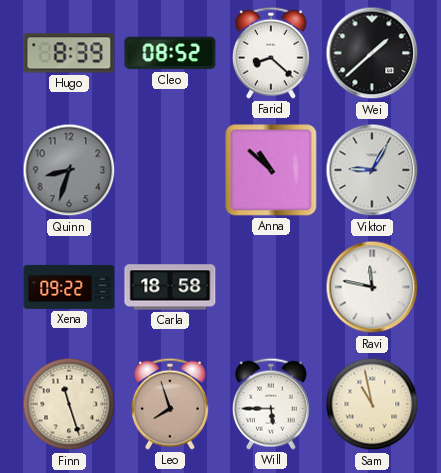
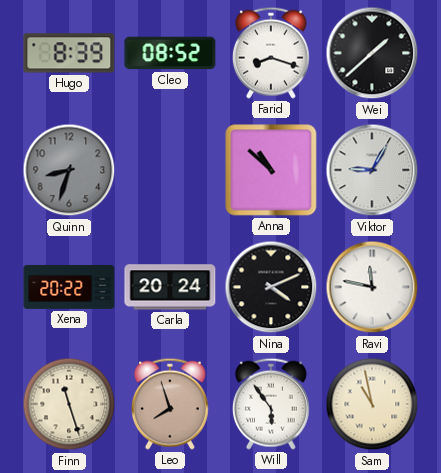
Farid: 8:22 -> 8:18 (271, 53)
Xena: 09:22 -> 20:22 (69, 287)
Carla: 18:58 -> 20:24 (170, 287)
Nina: none -> 4:11 (271, 287)
Will: 5:45 -> 5:54 (271, 404)
